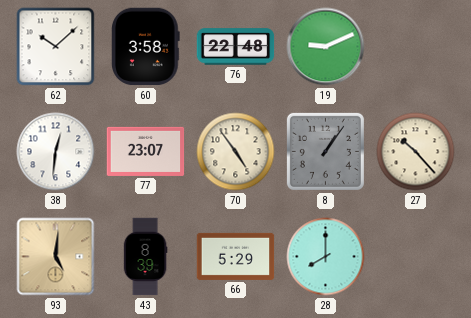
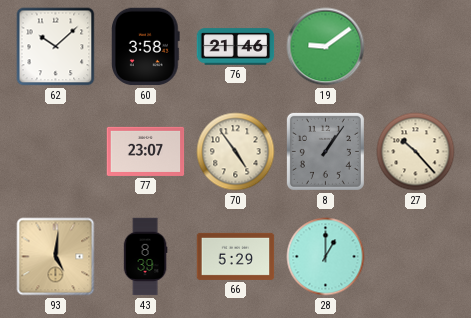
76: 22:48 -> 21:46 (236, 47)
19: 9:11 -> 9:09 (326, 47)
38: 12:31 -> none (56, 152)
28: 8:00 -> 1:00 (326, 257)
